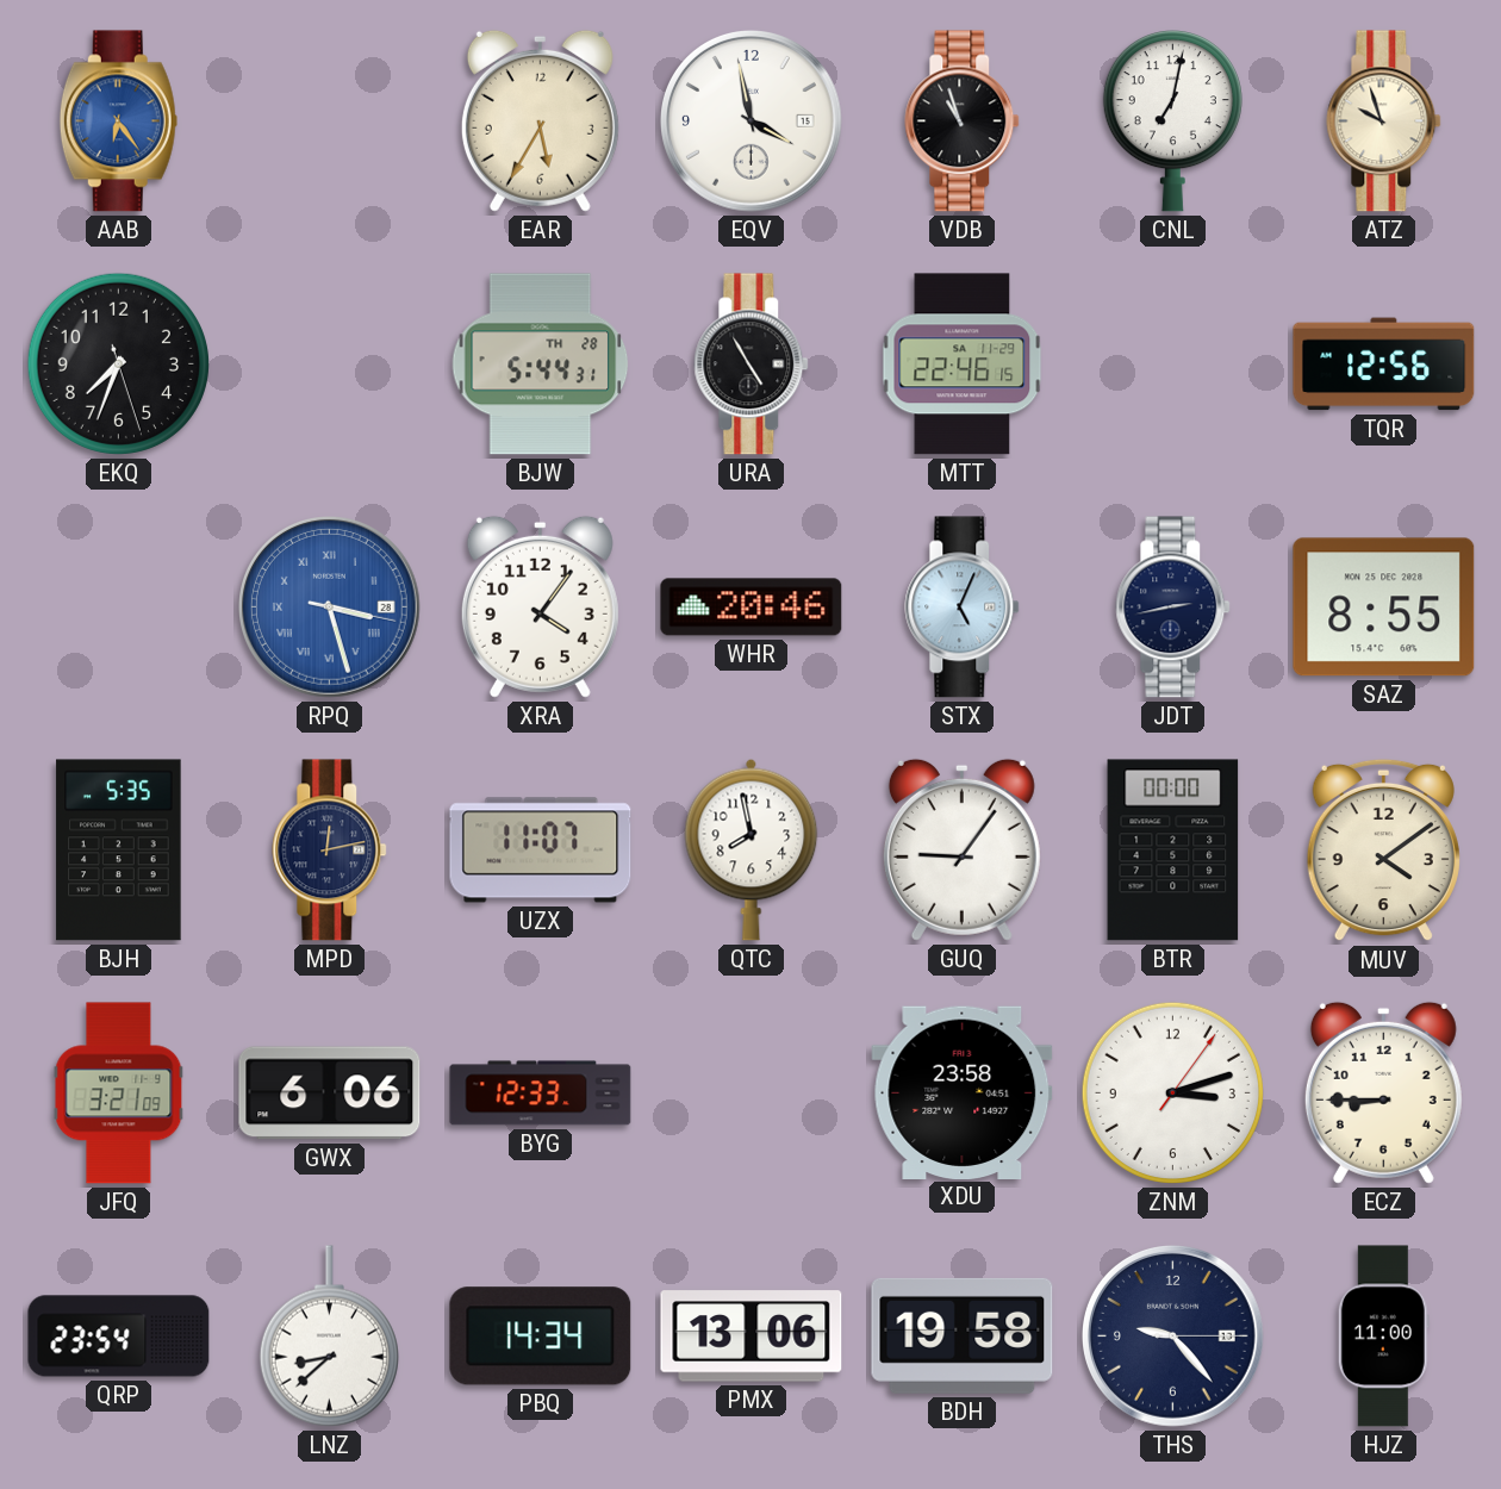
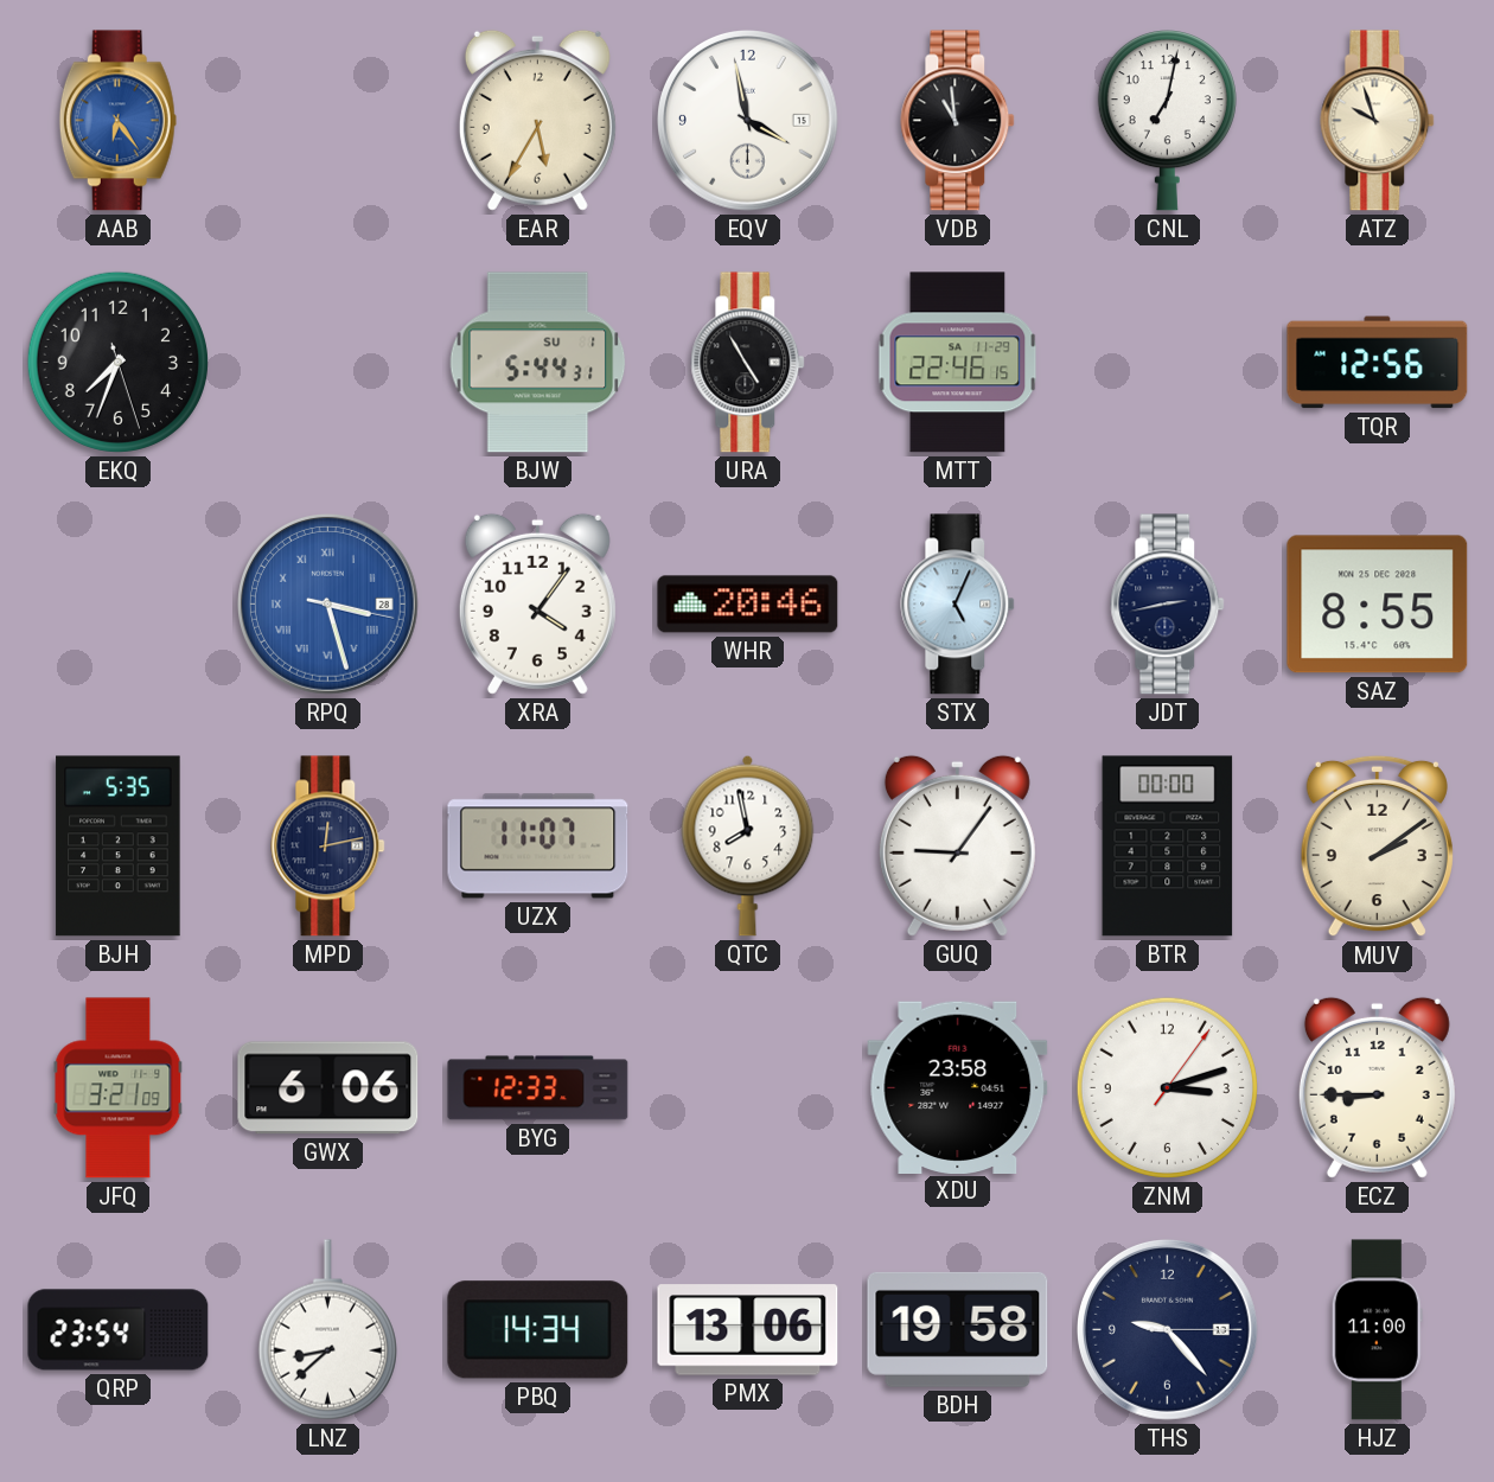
VDB: 10:57 -> 10:59 (958, 121)
BJW date: TH 28 -> SU 1 (538, 363)
MUV: 4:09 -> 2:09 (1377, 847)
